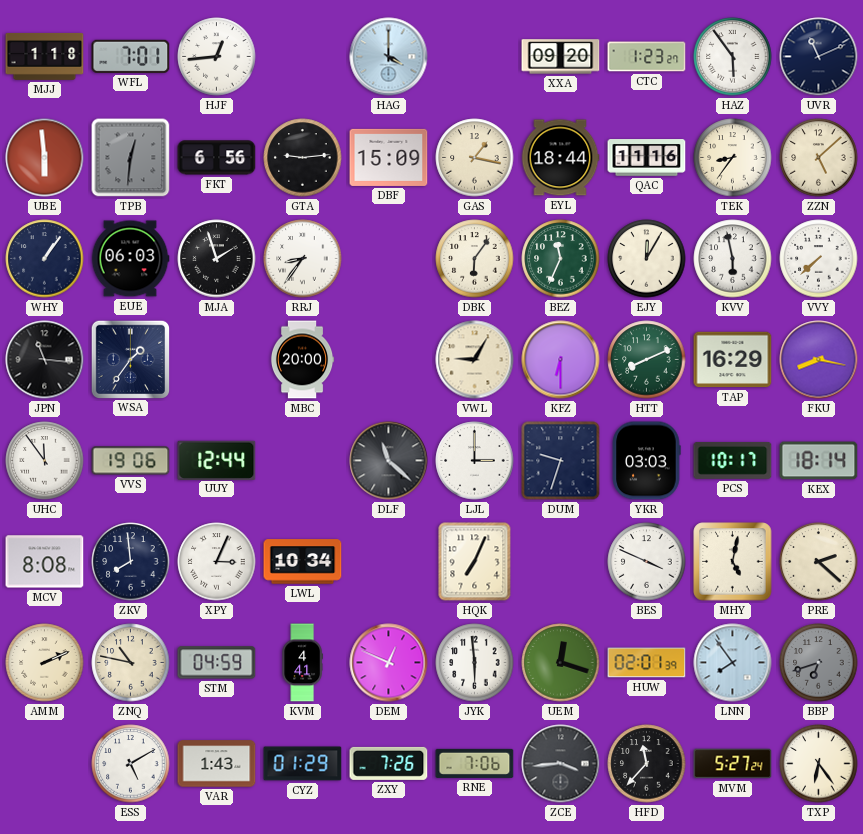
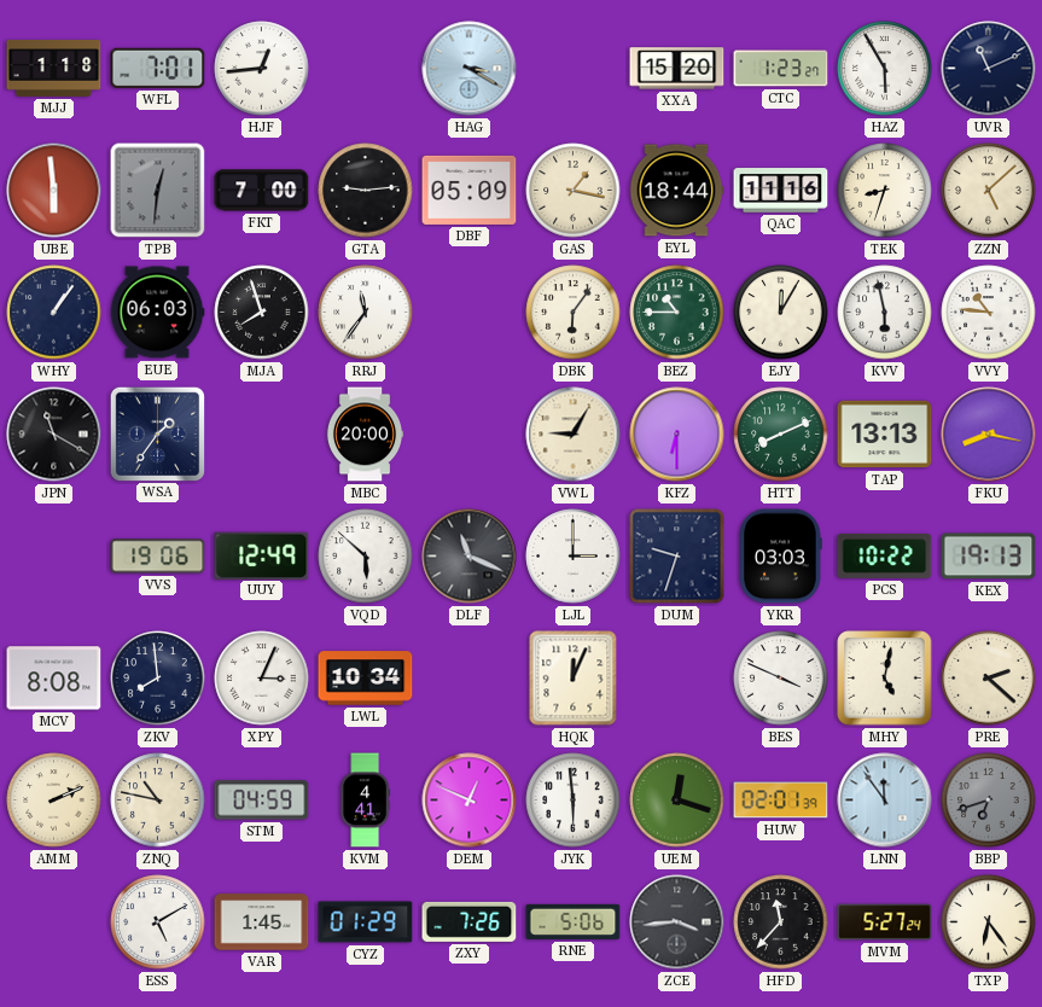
HAG: 4:00 -> 3:20 (470, 69)
XXA: 09:20 -> 15:20 (677, 69)
HAZ: 5:54 -> 5:55 (885, 69)
FKT: 6:56 -> 7:00 (262, 191)
DBF: 15:09 -> 05:09 (470, 190)
TEK: 8:36 -> 8:33 (885, 191)
MJA: 1:57 -> 7:57 (262, 313)
RRJ: 8:36 -> 11:36 (366, 313)
BEZ: 11:34 -> 10:45 (677, 313)
VVY: 7:38 -> 10:46 (989, 313)
JPN: 11:16 -> 11:20 (54, 435)
TAP: 16:29 -> 13:13 (885, 435)
UHC: 11:54 -> none (45, 461)
UUY: 12:44 -> 12:49 (262, 555)
VQD: none -> 5:52 (366, 557)
DLF: 11:22 -> 11:19 (470, 557)
PCS: 10:17 -> 10:22 (885, 555)
KEX: 18:14 -> 19:13 (989, 557)
HQK: 7:04 -> 12:04 (574, 679)
LNN: 7:54 -> 11:54 (885, 801)
VAR: 1:43 -> 1:45 (262, 922)
RNE: 7:06 -> 5:06 (574, 921)
